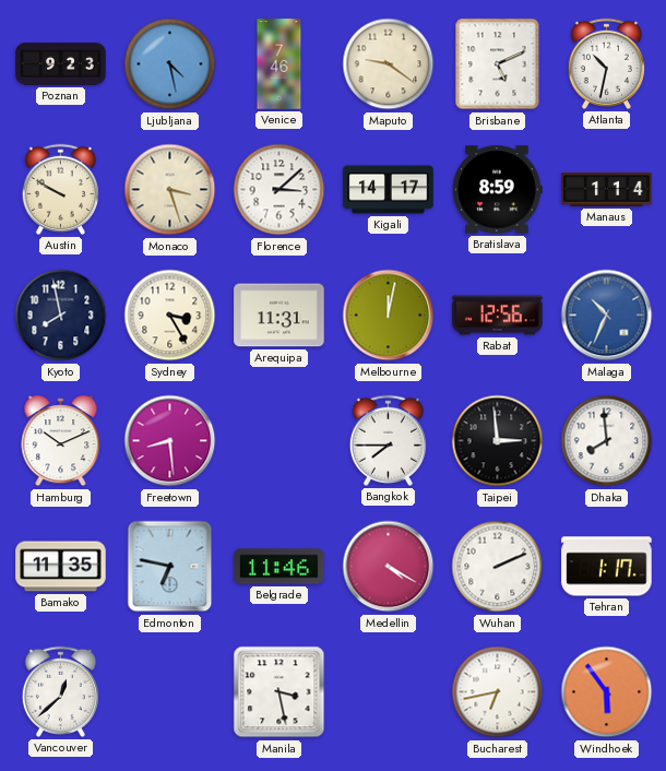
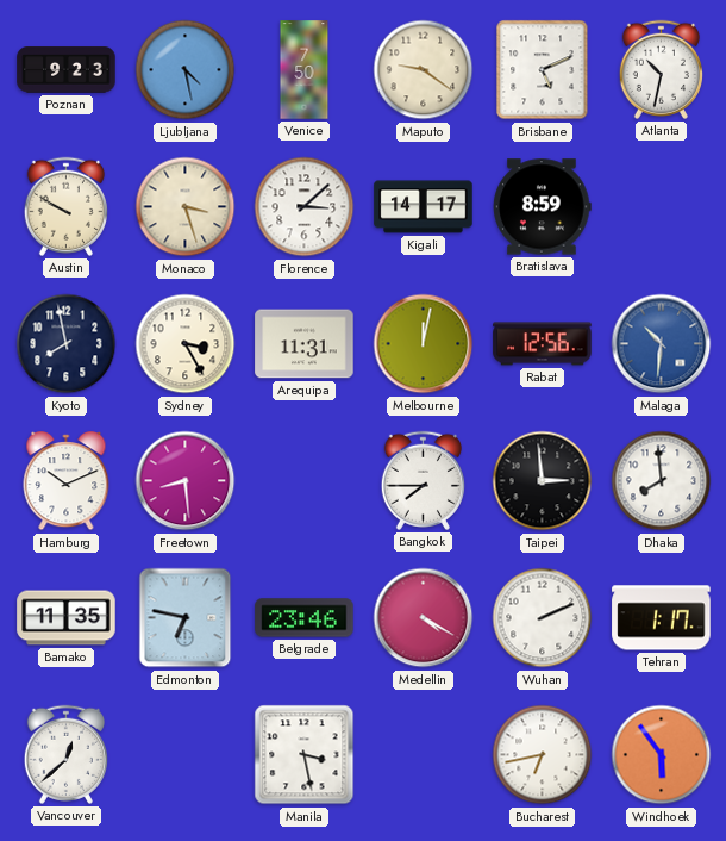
Venice: 7:46 -> 7:50 (305, 70)
Manaus: 1:14 -> none (607, 189)
Malaga: 10:34 -> 10:31 (662, 344)
Belgrade: 11:46 -> 23:46 (305, 618)
